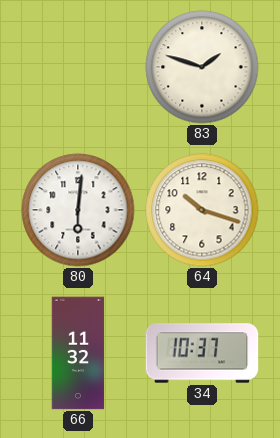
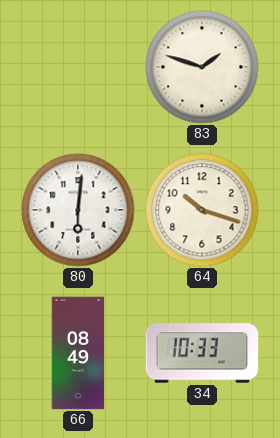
66: 11:32 -> 08:49 (78, 353)
34: 10:37 -> 10:33 (202, 353)
